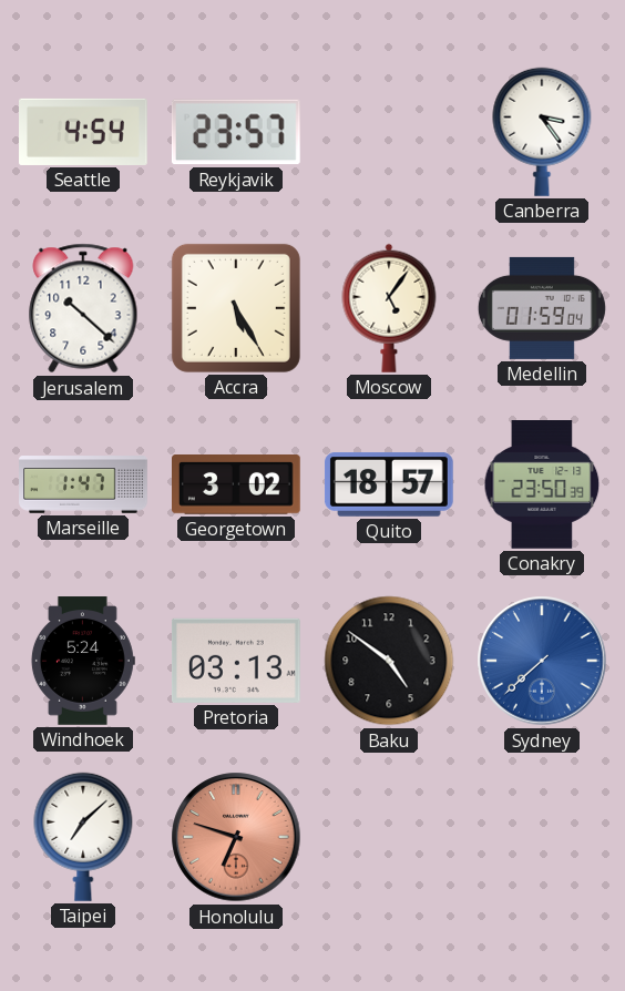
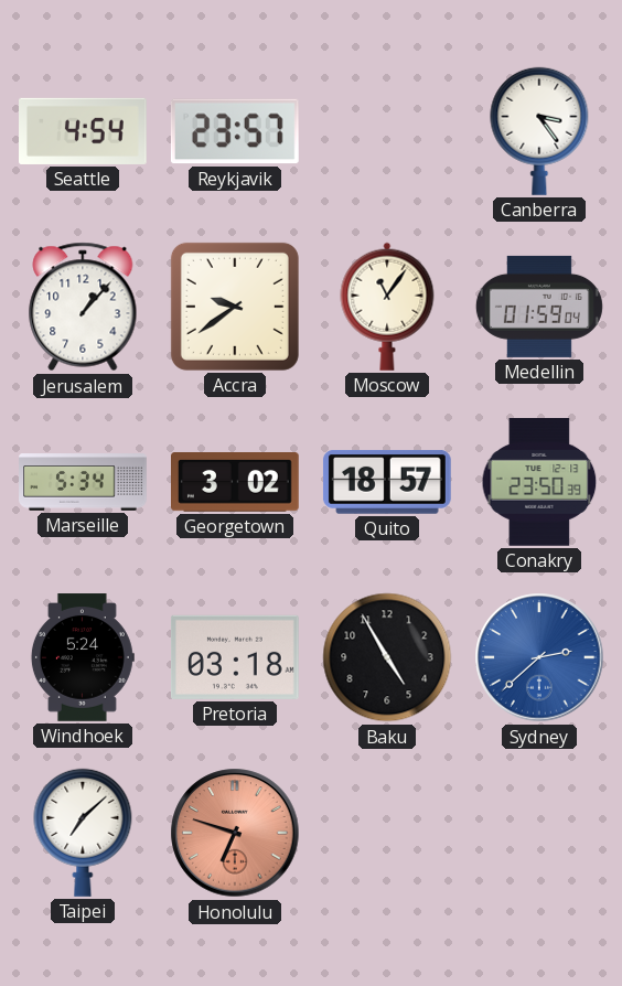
Jerusalem: 10:22 -> 1:07 (83, 307)
Accra: 5:25 -> 9:39 (235, 307)
Moscow: 5:06 -> 11:06 (387, 307)
Marseille: 1:47 -> 5:34 (83, 482)
Pretoria: 03:13 -> 03:18 (235, 657)
Baku: 4:51 -> 4:55 (387, 657)
Sydney: 7:38 -> 2:38 (539, 657)
